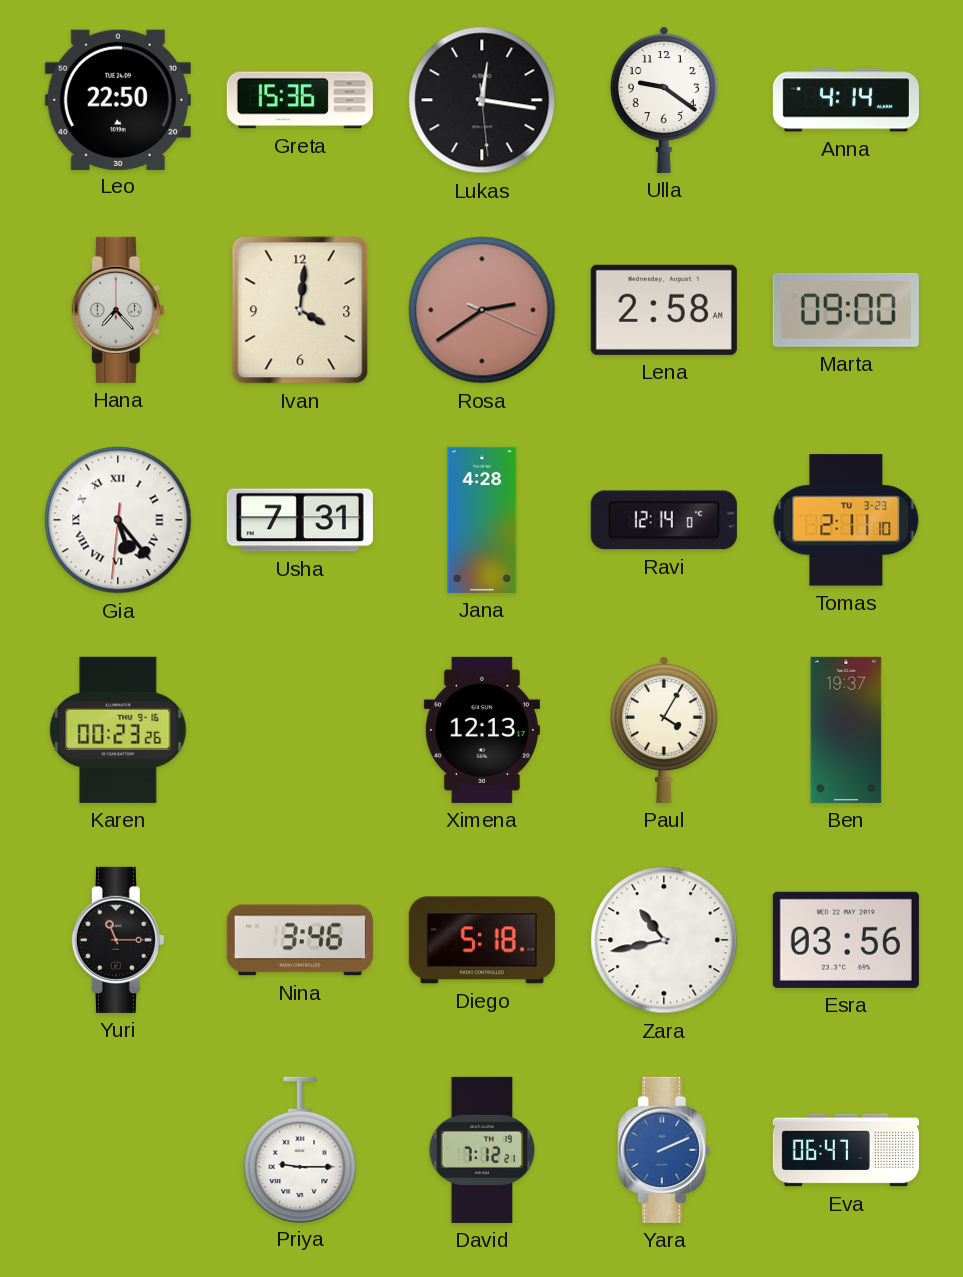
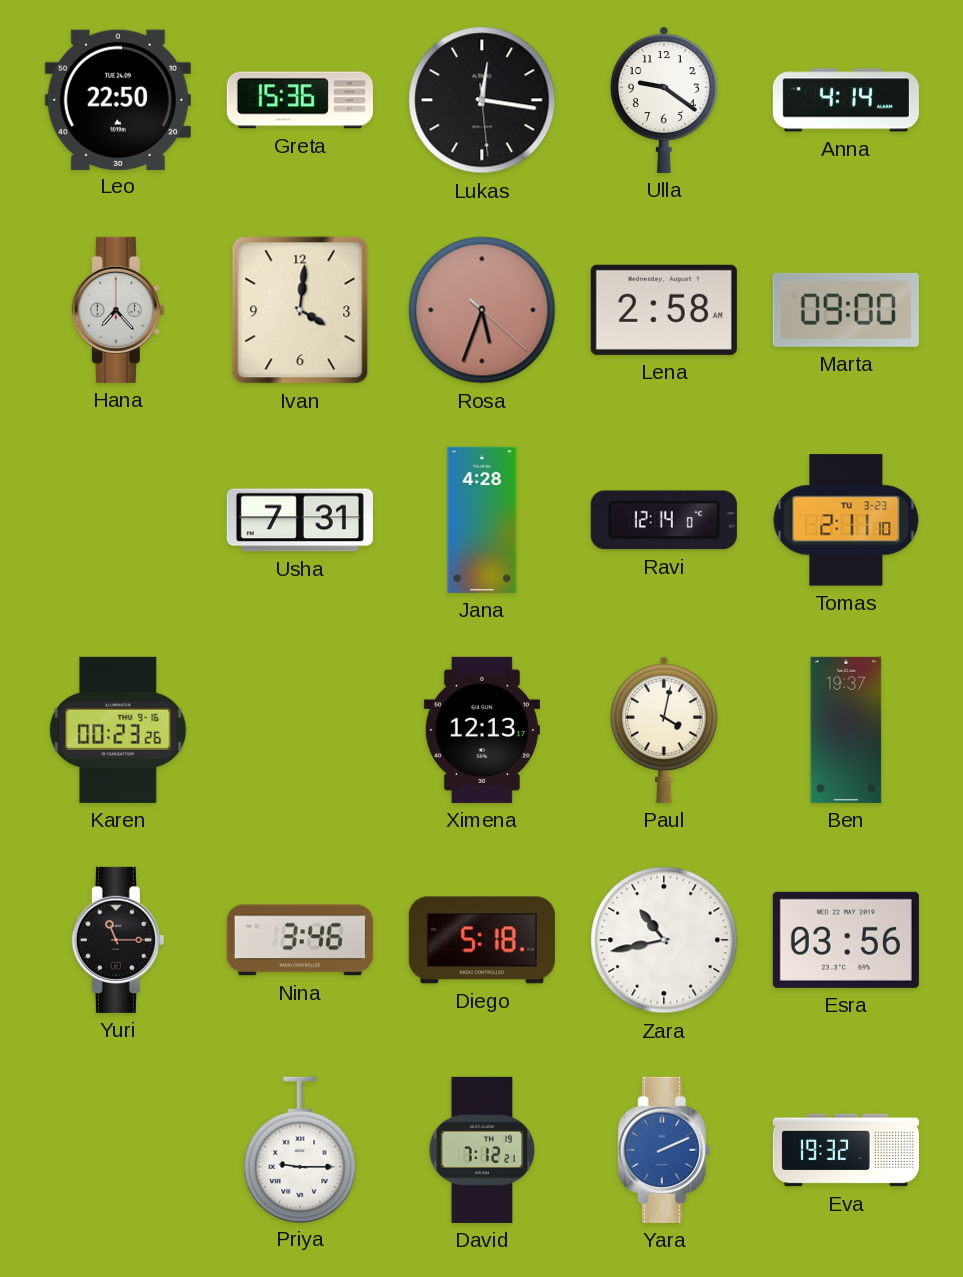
Rosa: 2:39 -> 5:33 (482, 310)
Gia: 5:23 -> none (118, 520)
Paul: 4:05 -> 4:02 (664, 730)
Eva: 06:47 -> 19:32 (846, 1150)
